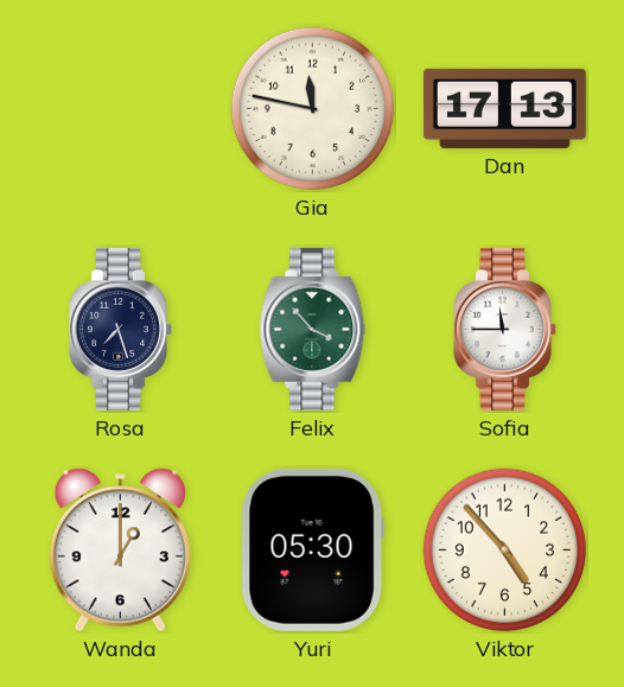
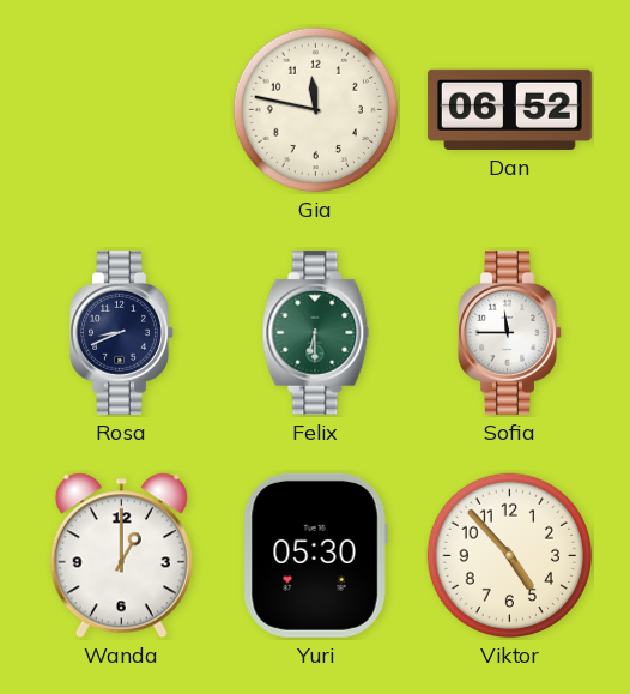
Dan: 17:13 -> 06:52 (509, 109)
Rosa: 7:27 -> 8:41 (122, 332)
Felix: 3:53 -> 6:30 (316, 332)
